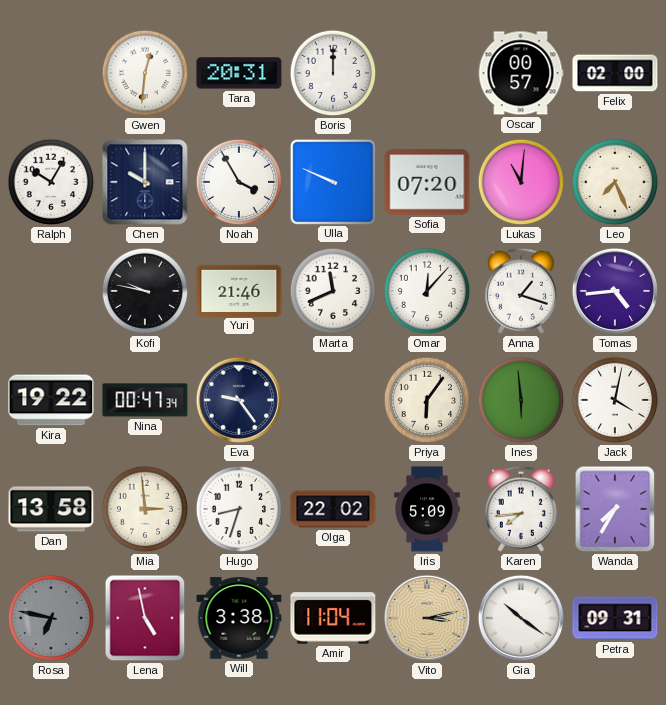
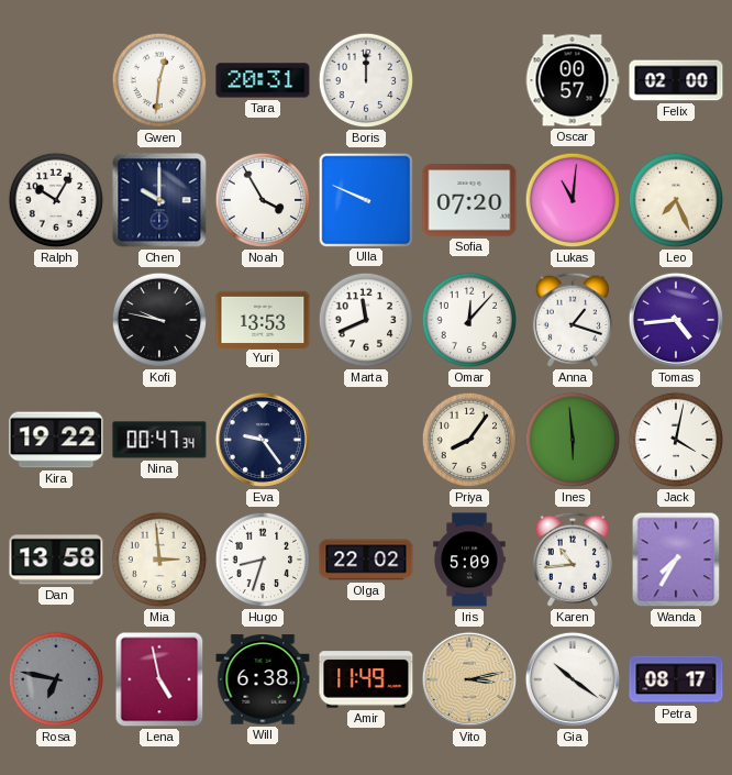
Yuri: 21:46 -> 13:53 (263, 319)
Priya: 6:06 -> 8:06 (469, 440)
Karen: 7:44 -> 10:44 (573, 560)
Will: 3:38 -> 6:38 (263, 679)
Amir: 11:04 -> 11:49 (366, 679)
Petra: 09:31 -> 08:17 (676, 679)
